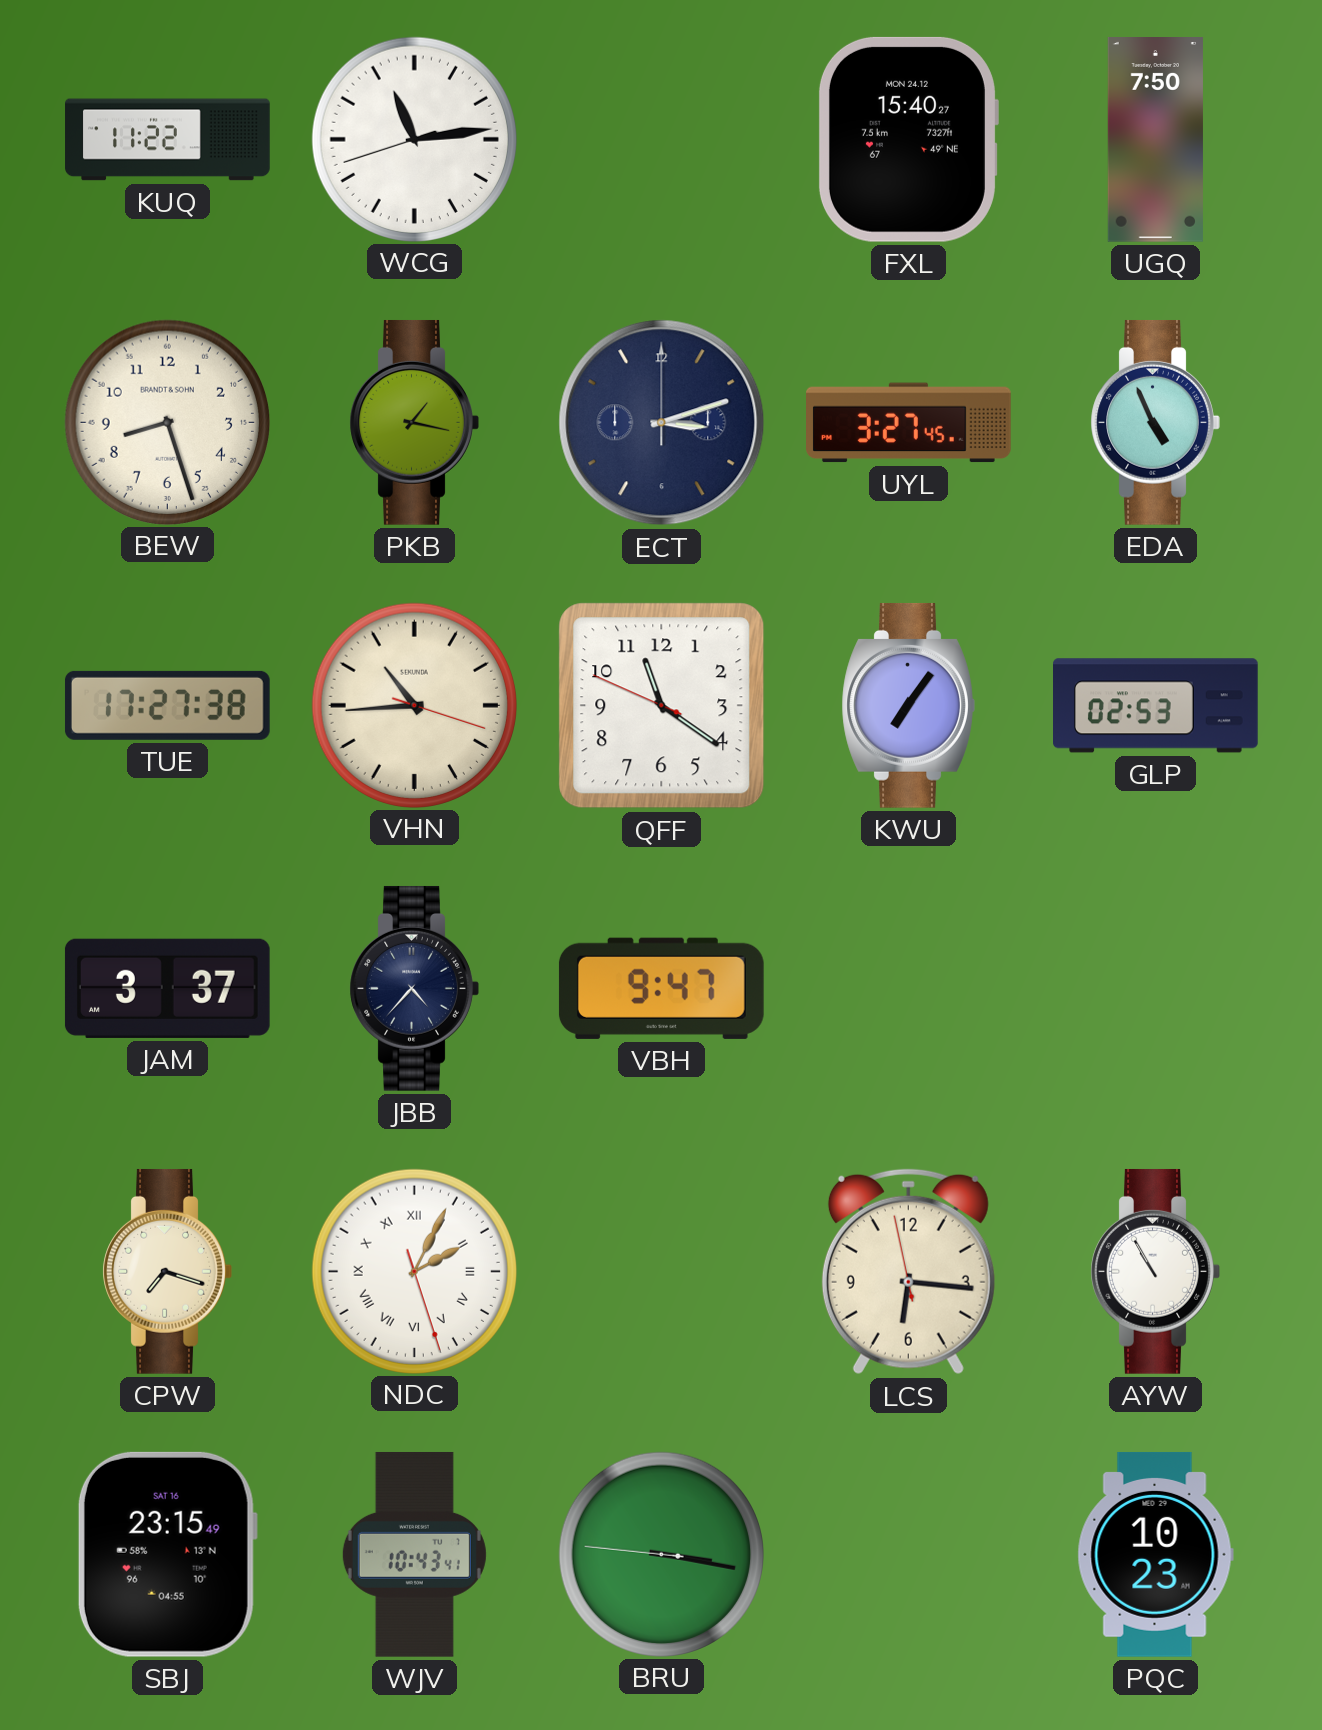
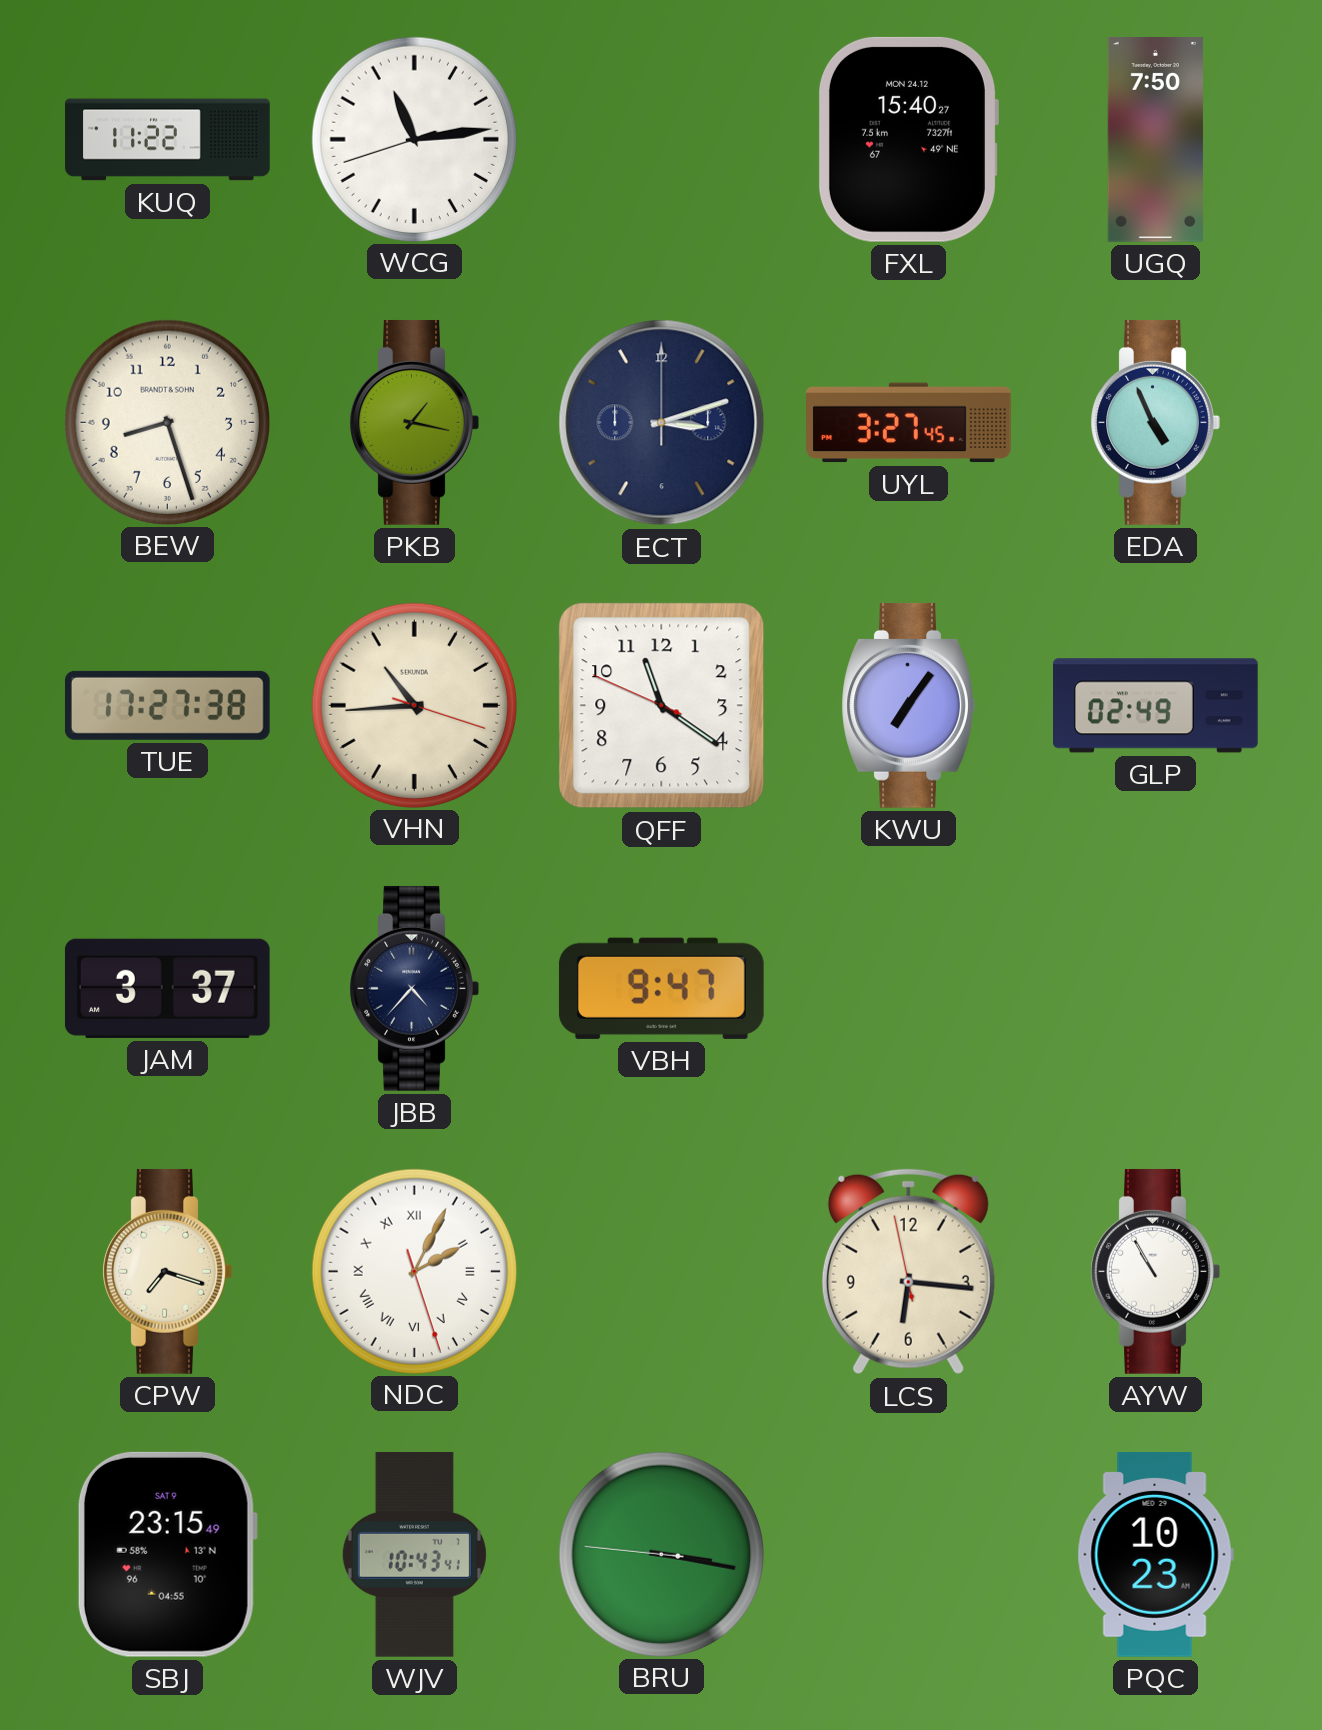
GLP: 02:53 -> 02:49 (1156, 706)
SBJ date: SAT 16 -> SAT 9 (167, 1554)
